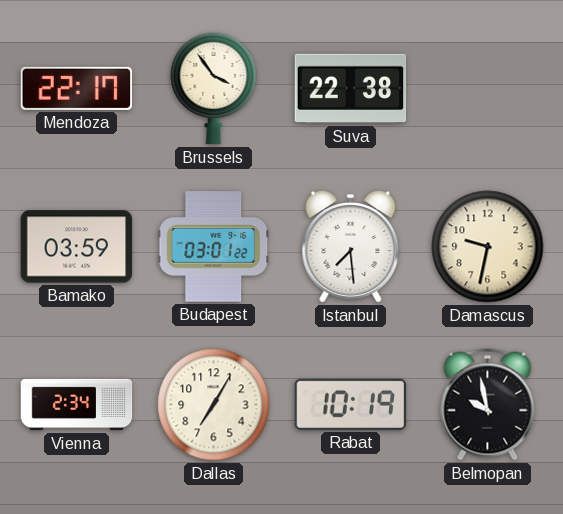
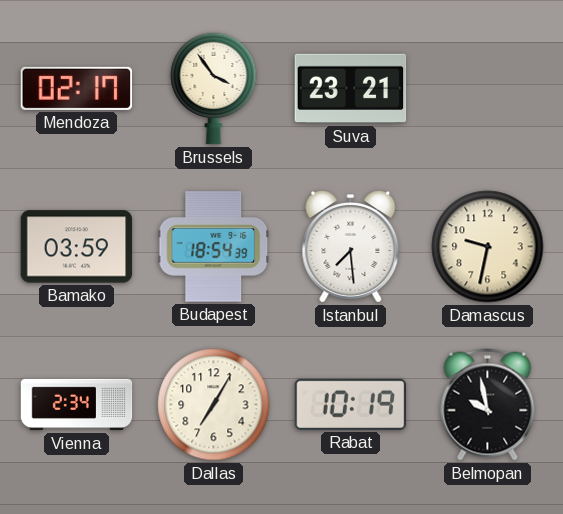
Mendoza: 22:17 -> 02:17 (77, 88)
Suva: 22:38 -> 23:21 (351, 89)
Budapest: 03:01 -> 18:54 (214, 247)
